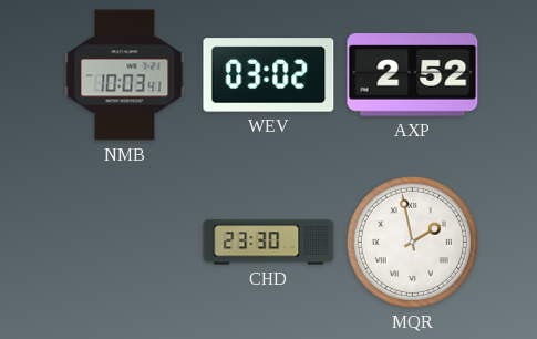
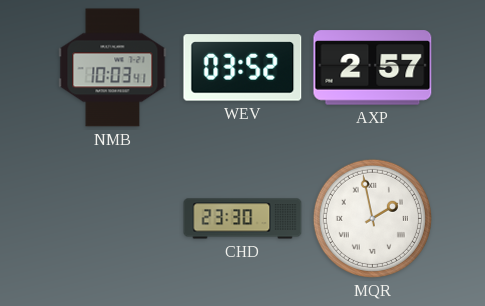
WEV: 03:02 -> 03:52 (243, 68)
AXP: 2:52 -> 2:57 (373, 68)
